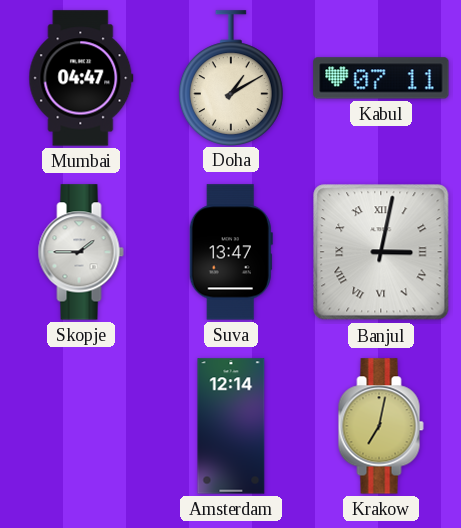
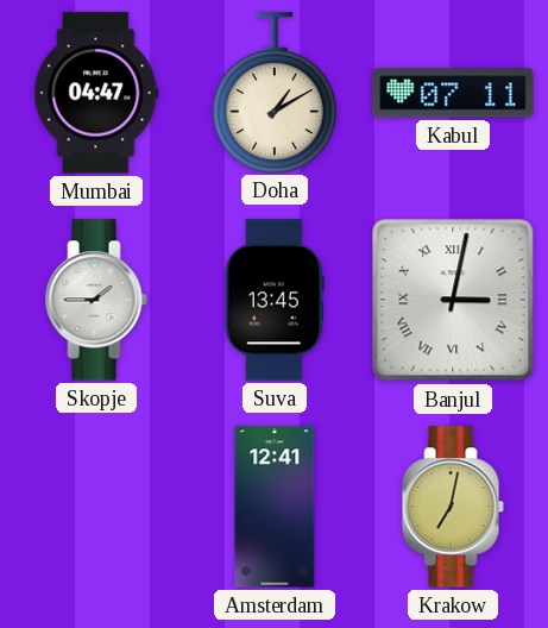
Suva: 13:47 -> 13:45 (275, 300)
Amsterdam: 12:14 -> 12:41 (275, 507)
